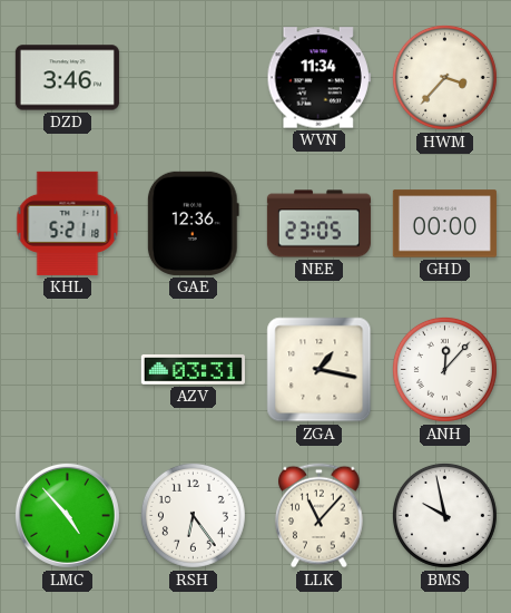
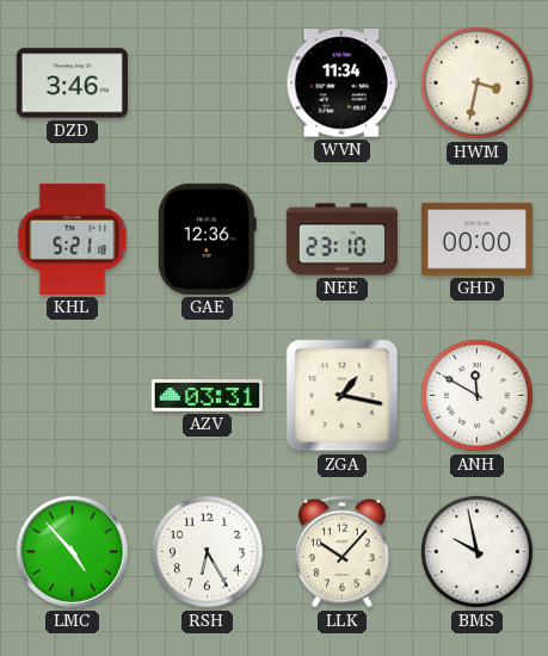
HWM: 3:37 -> 3:32 (476, 82)
NEE: 23:05 -> 23:10 (341, 240)
ANH: 12:07 -> 11:50 (476, 395)
RSH: 6:24 -> 6:25 (207, 551)
LLK: 11:07 -> 10:07 (343, 552)
